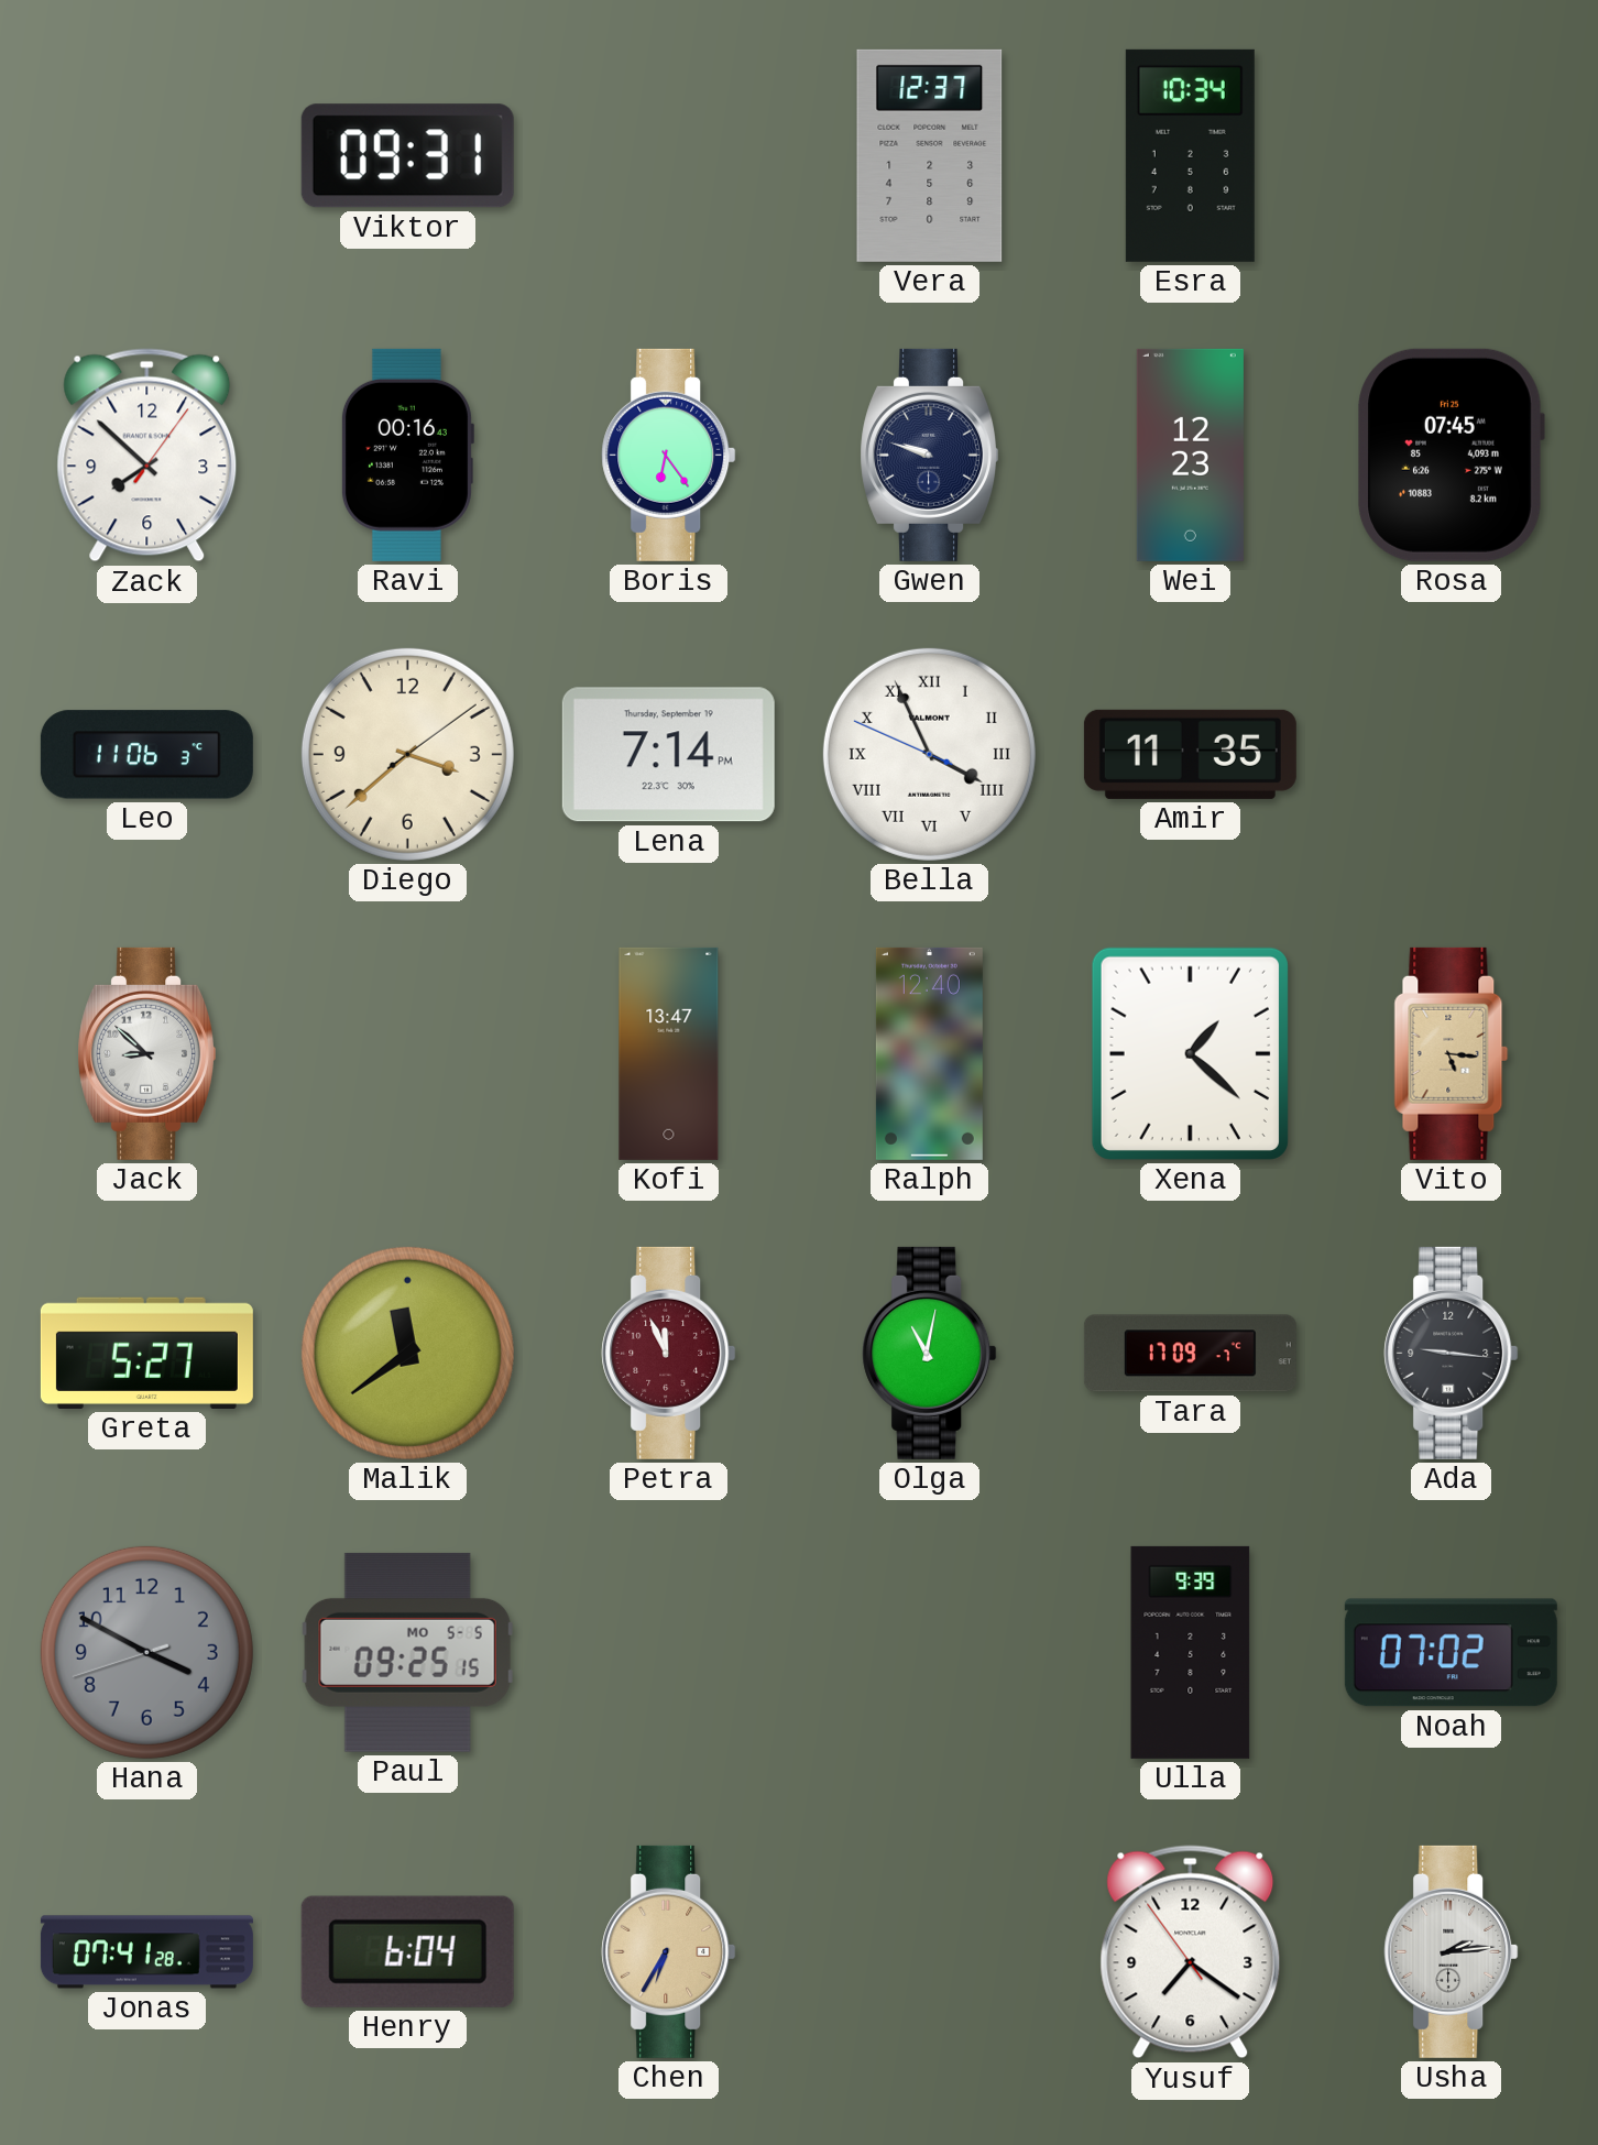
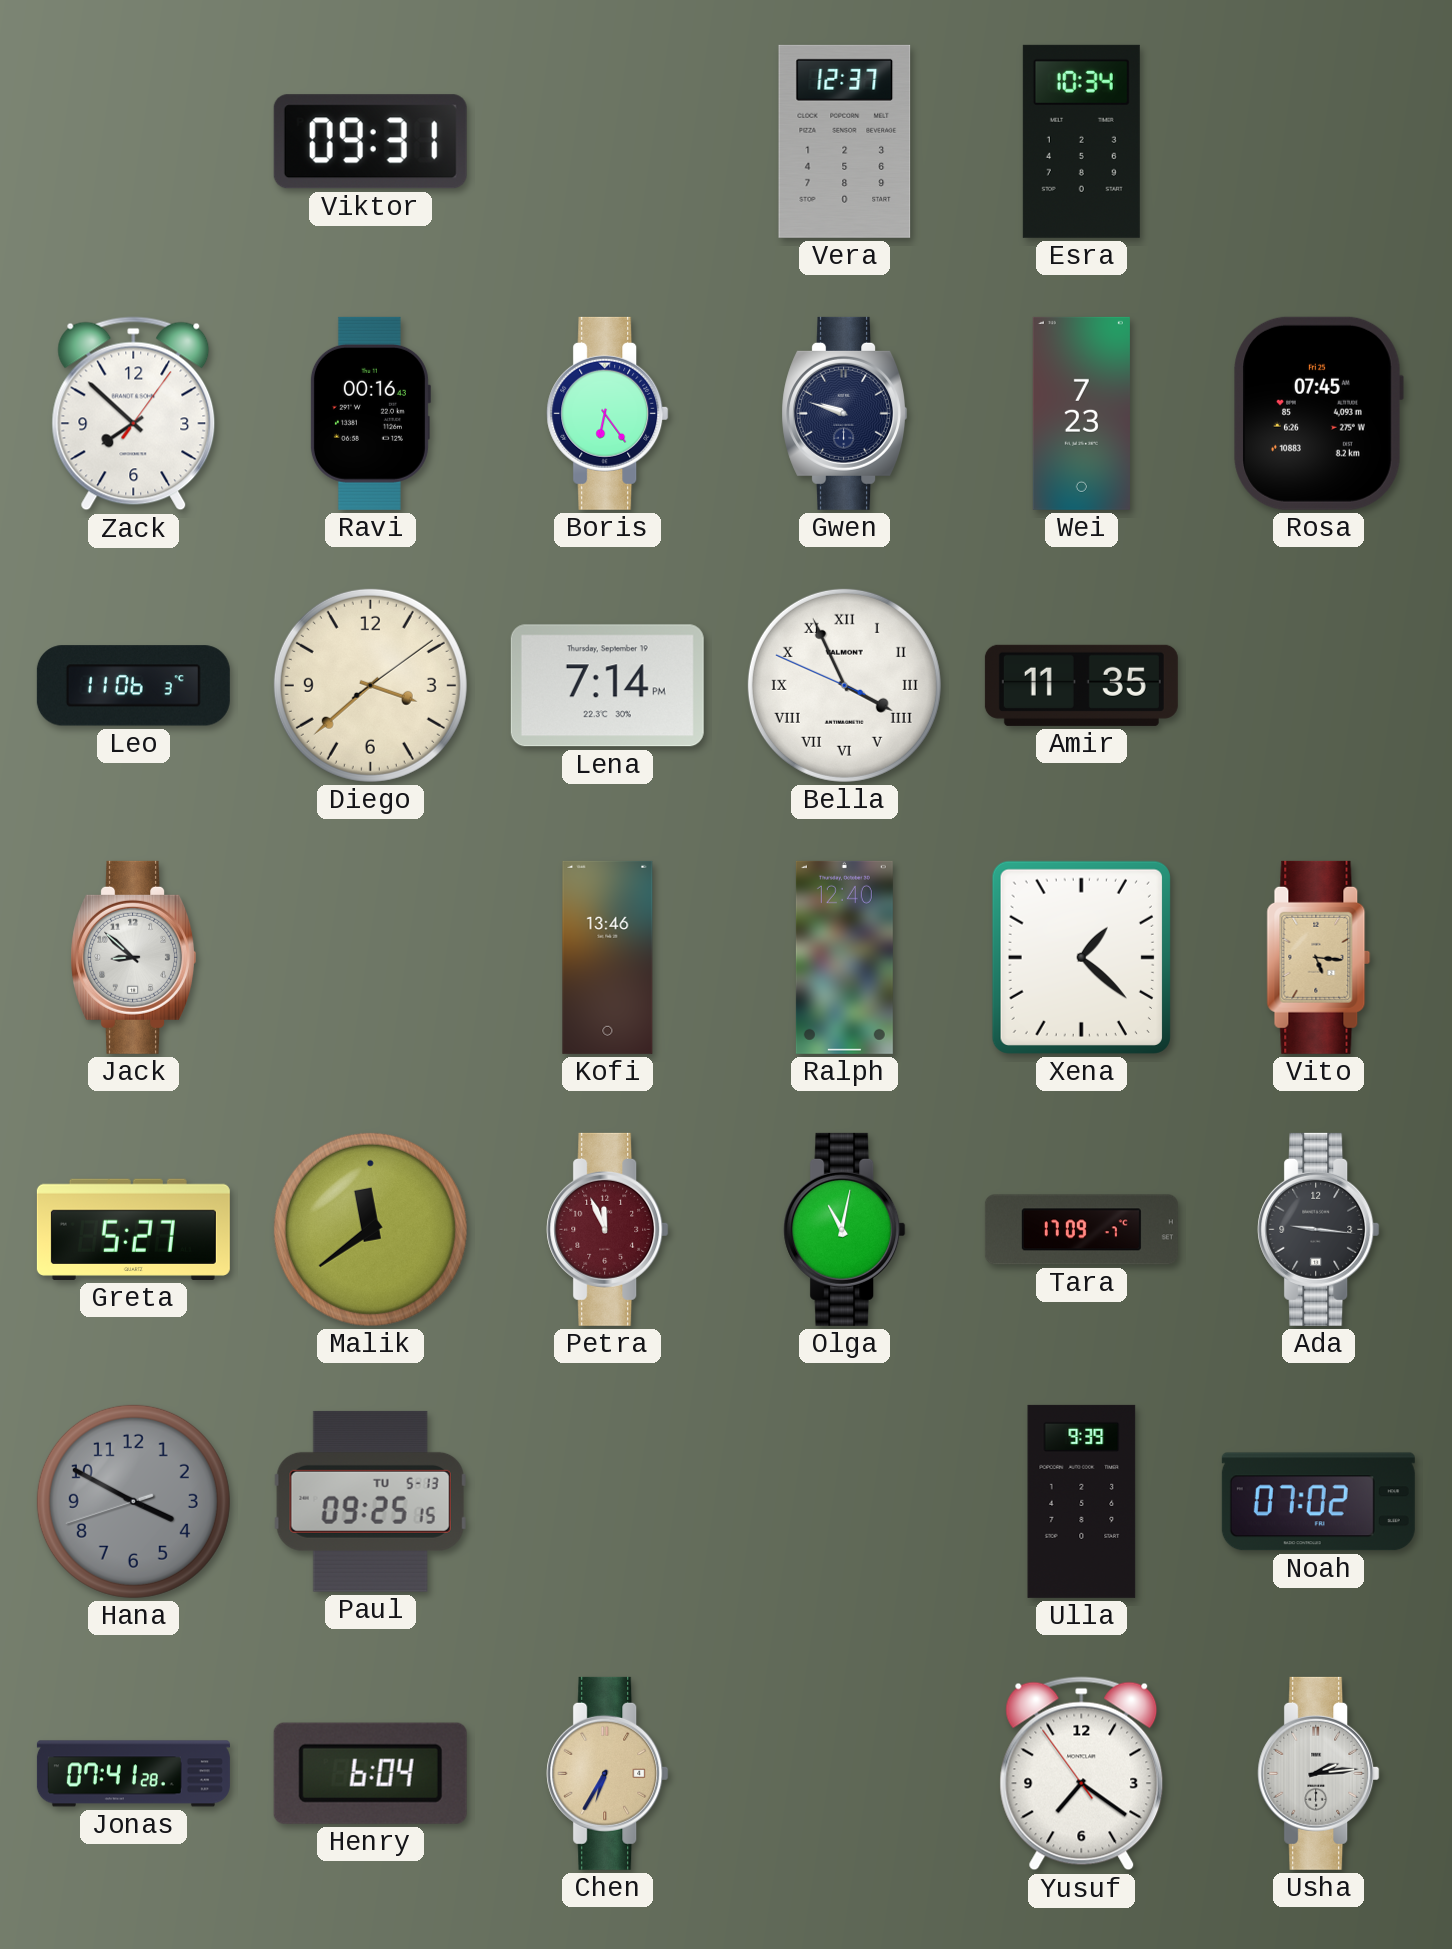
Wei: 12:23 -> 7:23 (1081, 413)
Kofi: 13:47 -> 13:46 (608, 957)
Paul date: MO 5-5 -> TU 5-13 (370, 1501)
